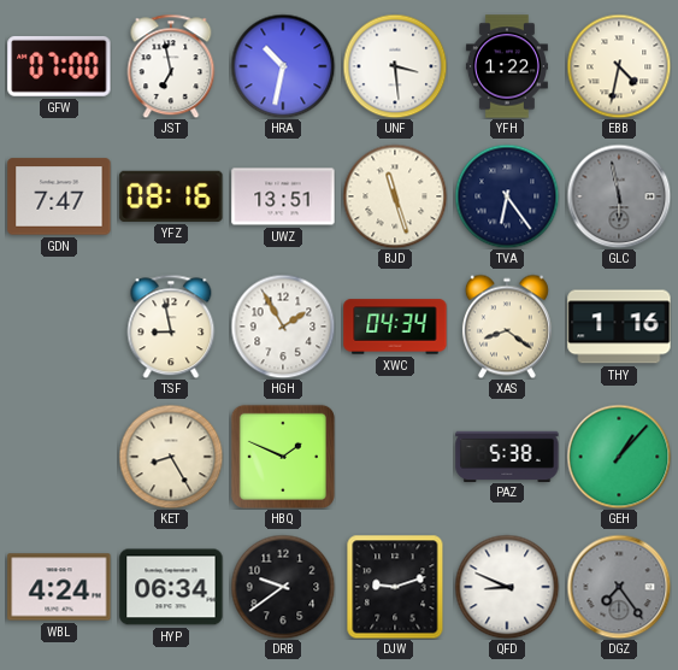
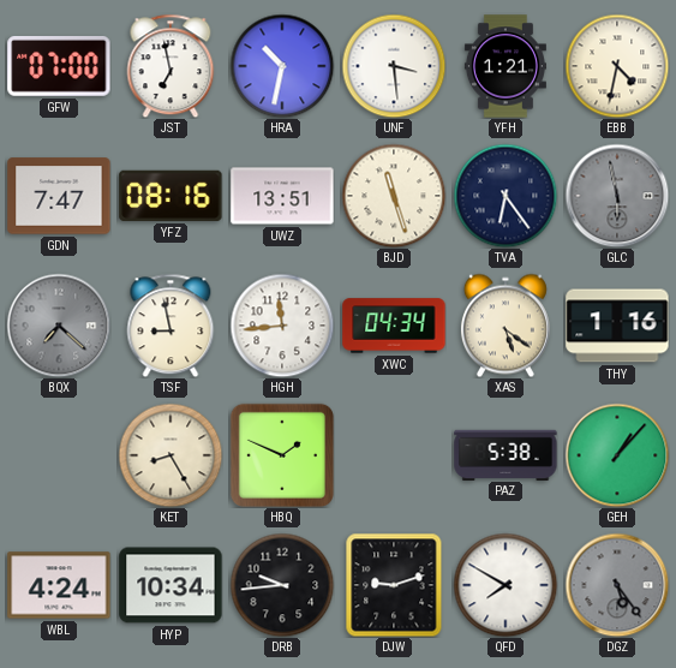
YFH: 1:22 -> 1:21 (505, 66)
BQX: none -> 7:22 (59, 326)
HGH: 1:55 -> 11:44 (282, 326)
XAS: 8:21 -> 5:21 (505, 326)
HYP: 06:34 -> 10:34 (171, 585)
DRB: 9:39 -> 9:44 (282, 585)
QFD: 8:49 -> 7:50 (505, 585)
DGZ: 7:24 -> 5:24 (617, 585)
